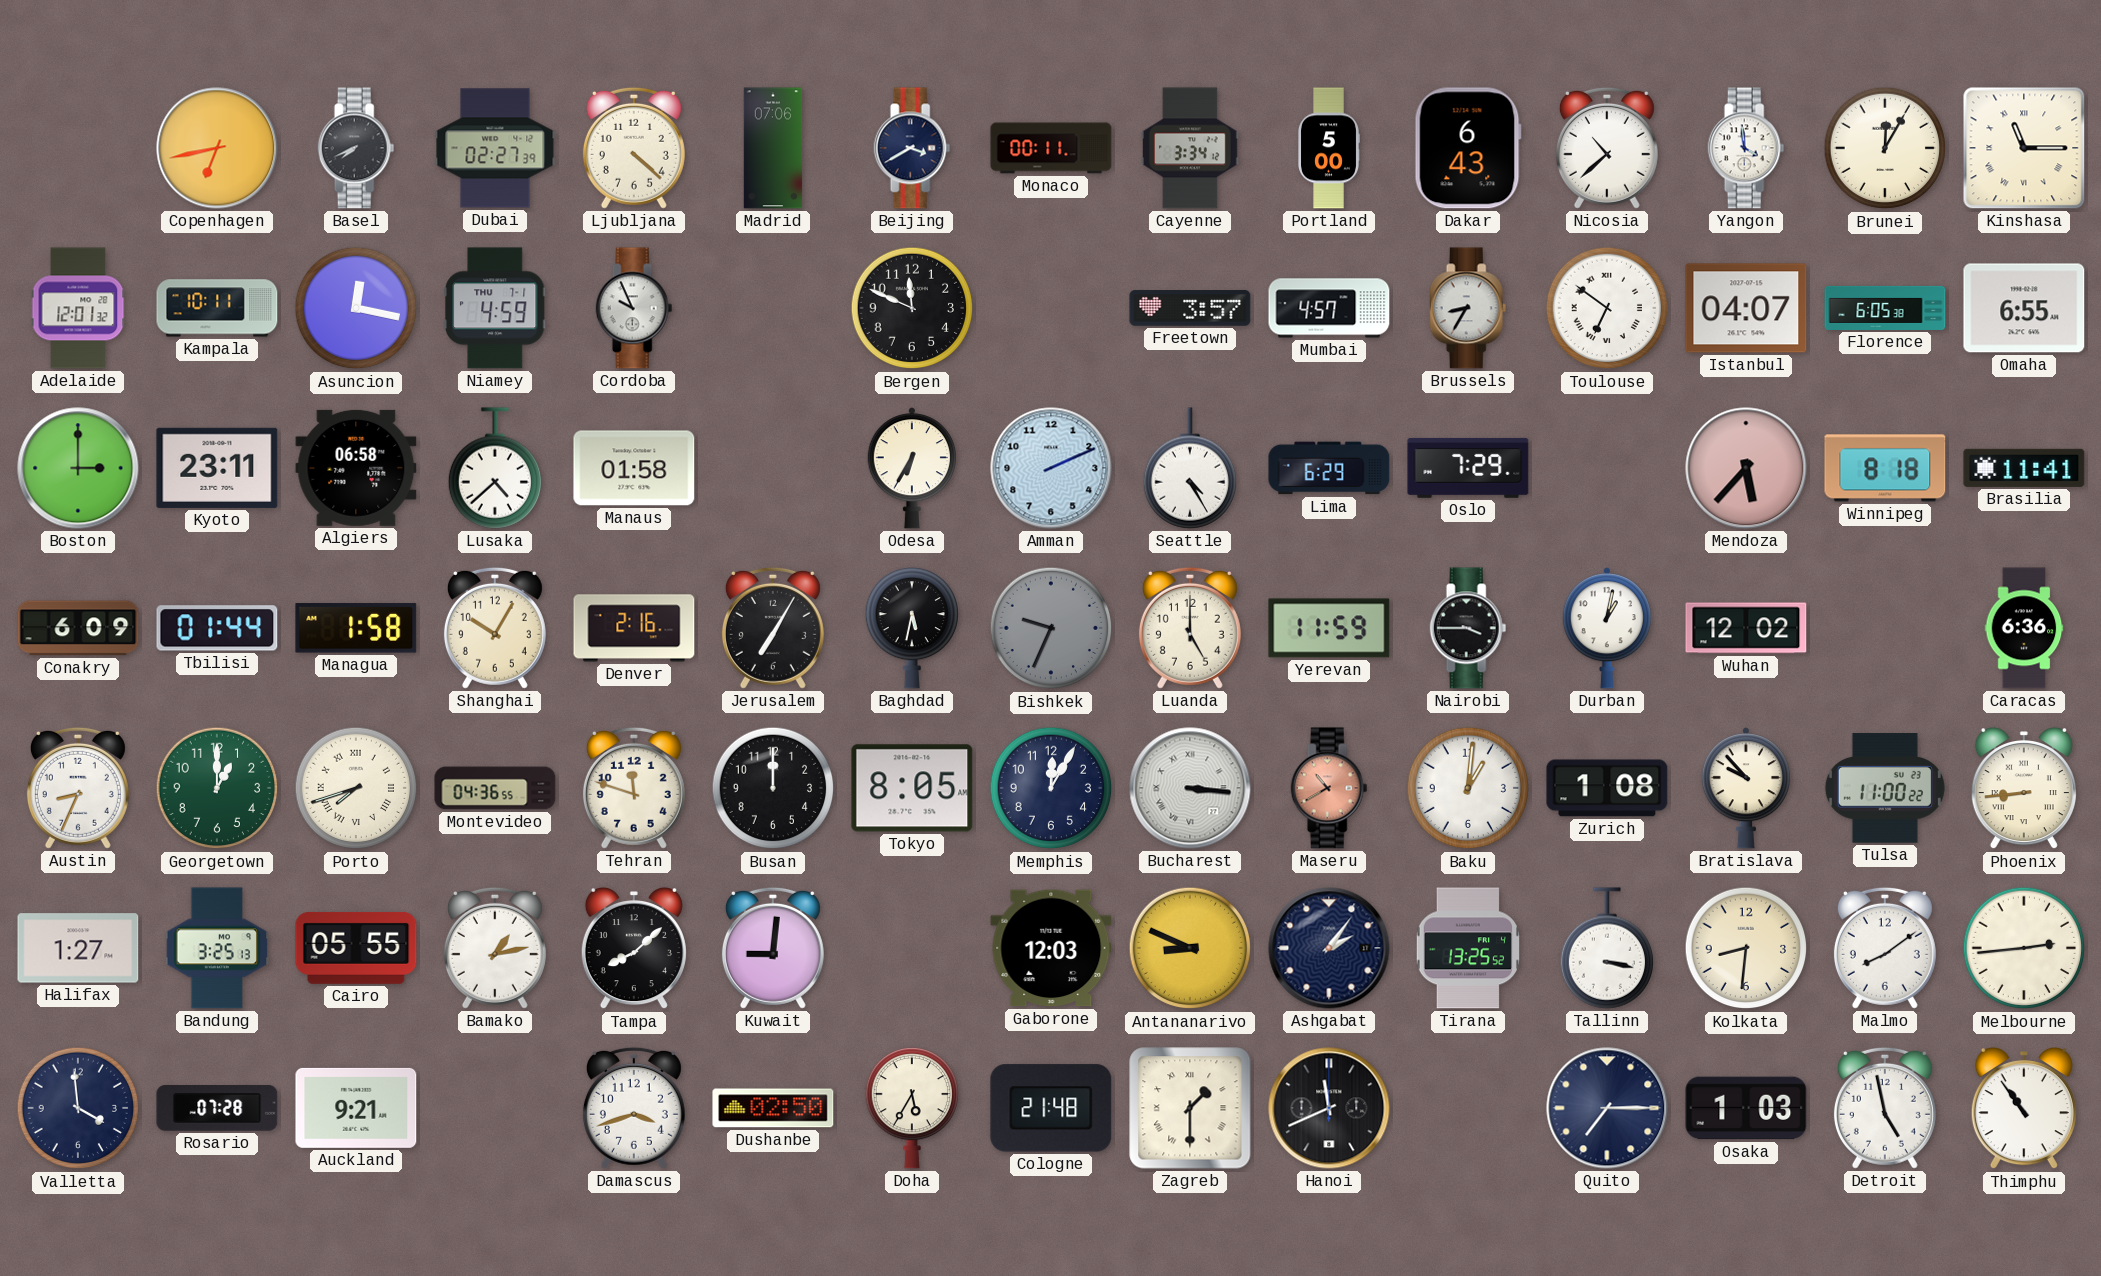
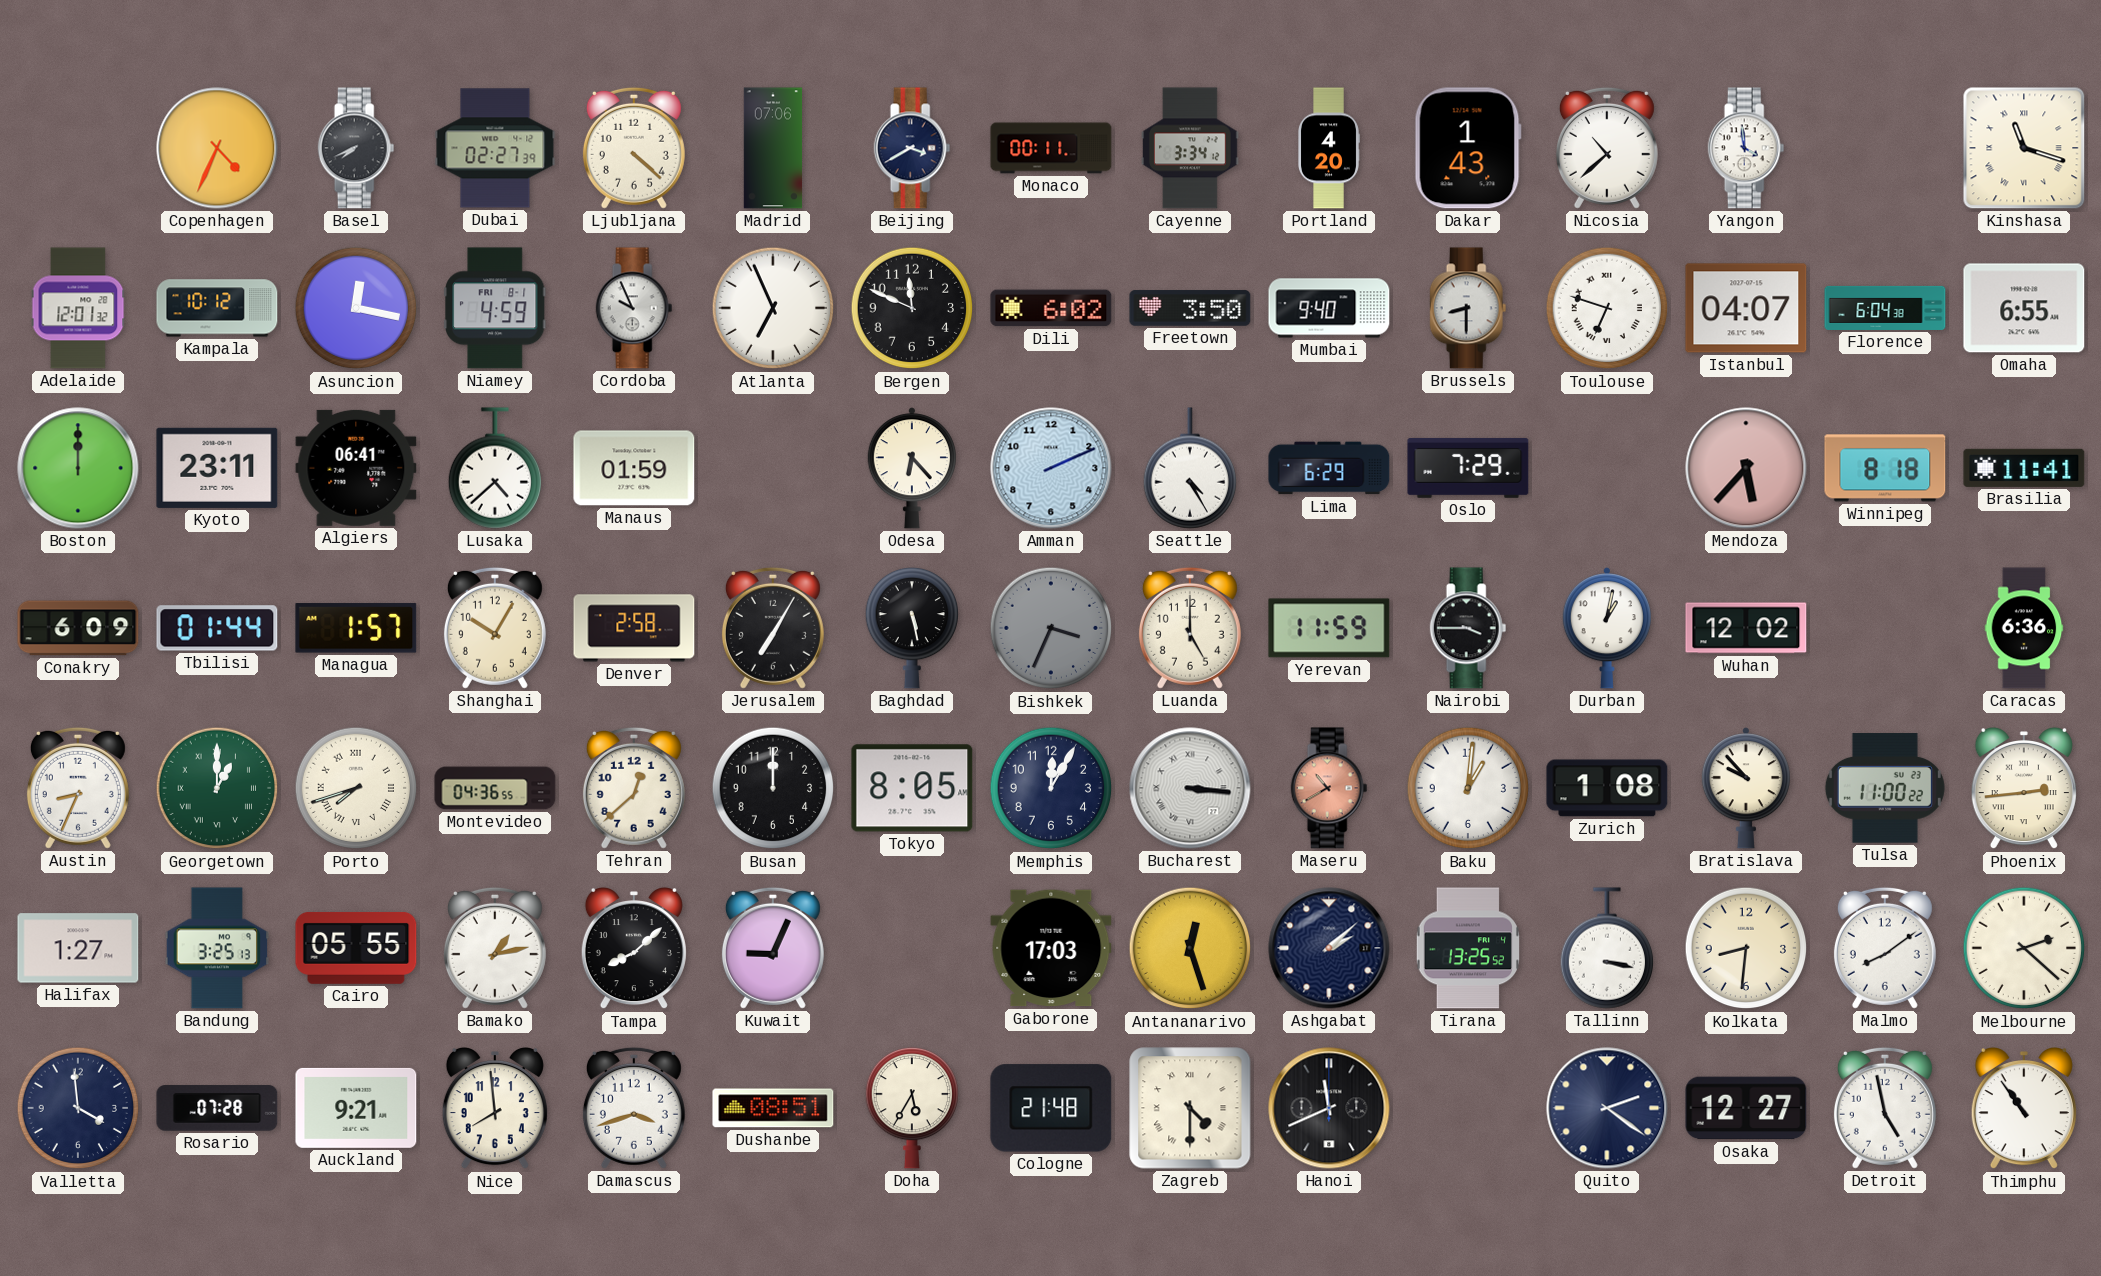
Copenhagen: 6:43 -> 4:34 (217, 148)
Portland: 5:00 -> 4:20 (1329, 148)
Dakar: 6:43 -> 1:43 (1468, 148)
Brunei: 12:05 -> none (1885, 148)
Kinshasa: 11:15 -> 11:18 (2024, 148)
Kampala: 10:11 -> 10:12 (217, 308)
Niamey date: THU 7-1 -> FRI 8-1 (495, 308)
Atlanta: none -> 6:56 (773, 308)
Dili: none -> 6:02 (1051, 308)
Freetown: 3:57 -> 3:50 (1190, 308)
Mumbai: 4:57 -> 9:40 (1329, 308)
Brussels: 8:35 -> 8:30 (1468, 308)
Toulouse: 6:51 -> 6:48 (1607, 308)
Florence: 6:05 -> 6:04 (1885, 308)
Boston: 3:00 -> 12:00 (78, 468)
Algiers: 06:58 -> 06:41 (356, 468)
Manaus: 01:58 -> 01:59 (634, 468)
Odesa: 6:35 -> 6:23 (912, 468)
Managua: 1:58 -> 1:57 (356, 628)
Denver: 2:16 -> 2:58 (634, 628)
Baghdad: 5:32 -> 5:28 (911, 628)
Bishkek: 9:34 -> 3:34 (1051, 628)
Georgetown numerals: Arabic -> Roman (217, 788)
Tehran: 11:48 -> 12:38 (634, 788)
Phoenix: 8:44 -> 2:44 (2024, 789)
Kuwait: 9:01 -> 9:04 (773, 948)
Gaborone: 12:03 -> 17:03 (1051, 948)
Antananarivo: 8:49 -> 12:27 (1190, 948)
Ashgabat: 2:06 -> 2:08 (1329, 948)
Melbourne: 2:44 -> 2:22 (2024, 948)
Nice: none -> 7:59 (495, 1109)
Dushanbe: 02:50 -> 08:51 (773, 1108)
Zagreb: 1:30 -> 4:30 (1190, 1108)
Quito: 7:15 -> 2:21 (1607, 1108)
Osaka: 1:03 -> 12:27 (1746, 1108)
